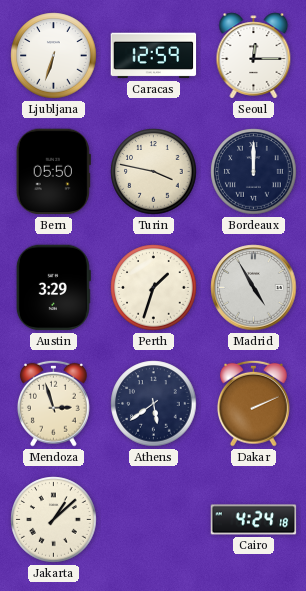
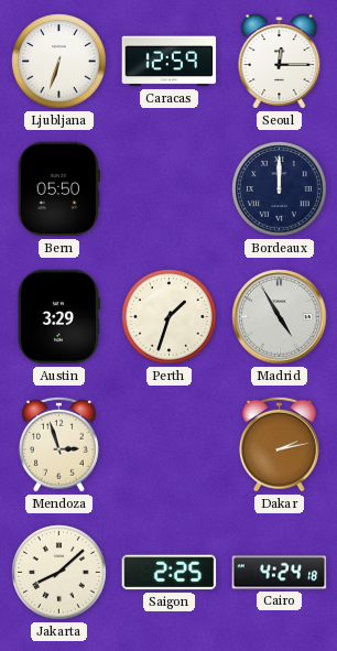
Turin: 3:47 -> none (154, 172)
Athens: 5:39 -> none (154, 404)
Dakar: 2:11 -> 2:13 (280, 444)
Jakarta: 1:08 -> 8:08 (59, 573)
Saigon: none -> 2:25 (170, 573)
